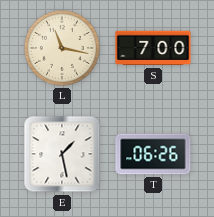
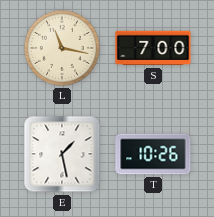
T: 06:26 -> 10:26 (153, 154)
